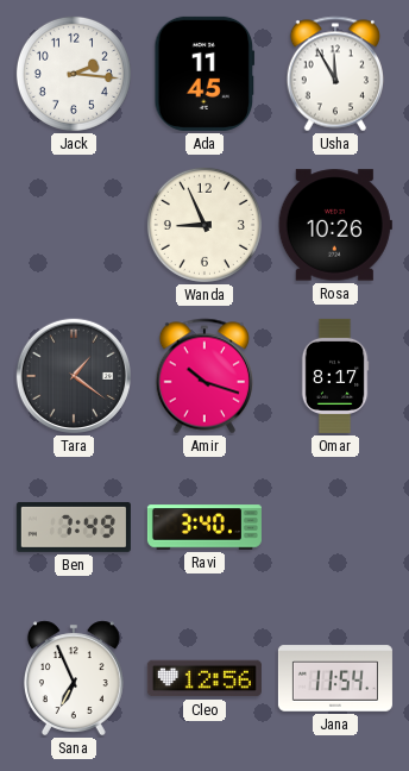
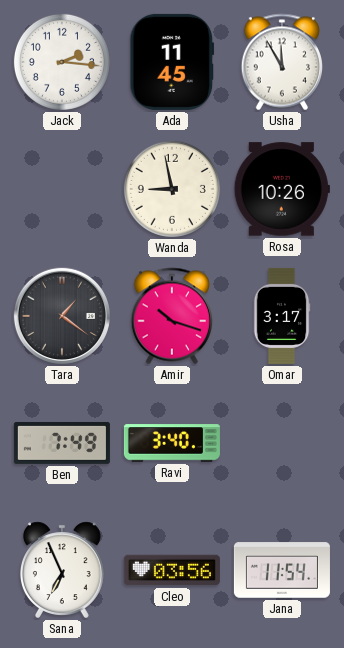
Wanda: 8:56 -> 8:58 (172, 189)
Omar: 8:17 -> 3:17 (282, 316)
Cleo: 12:56 -> 03:56 (172, 570)
